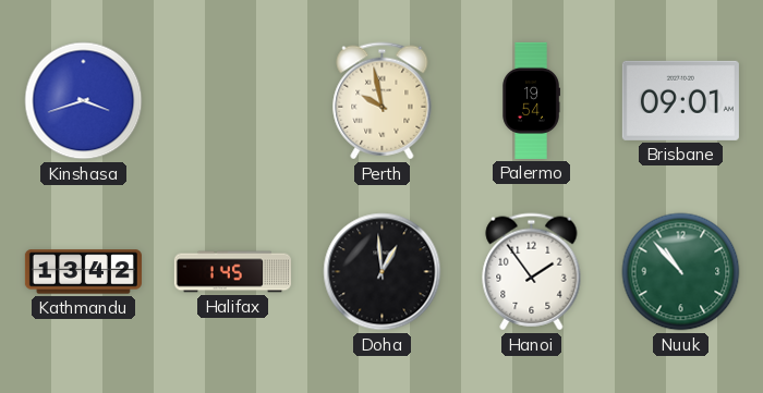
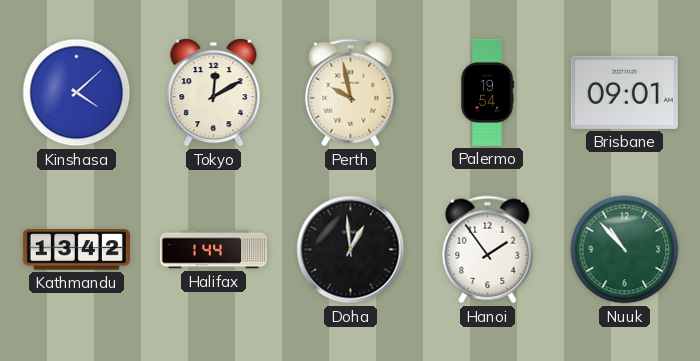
Kinshasa: 3:42 -> 4:08 (77, 93)
Tokyo: none -> 12:10 (214, 93)
Halifax: 1:45 -> 1:44 (213, 250)
